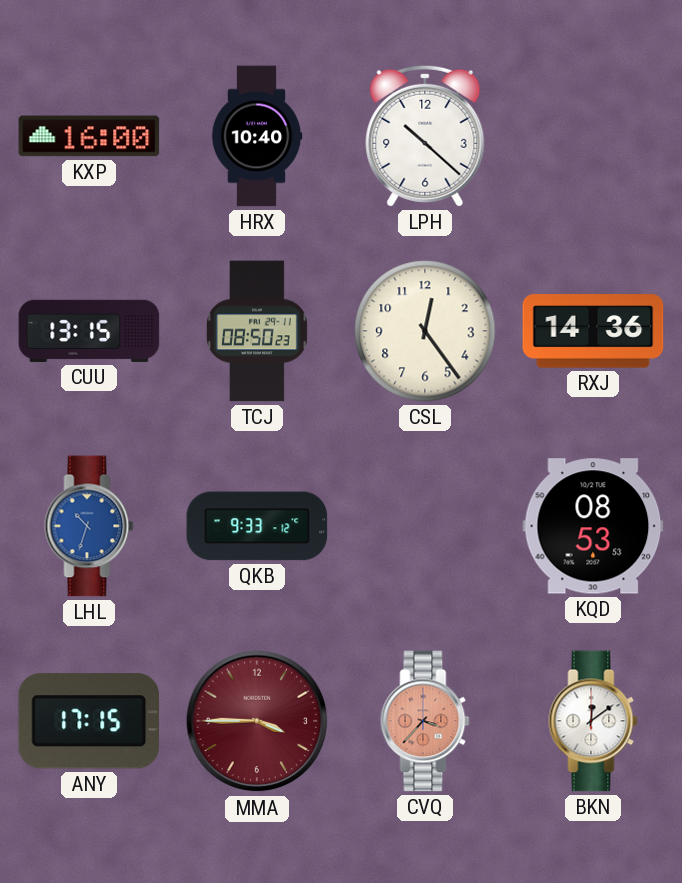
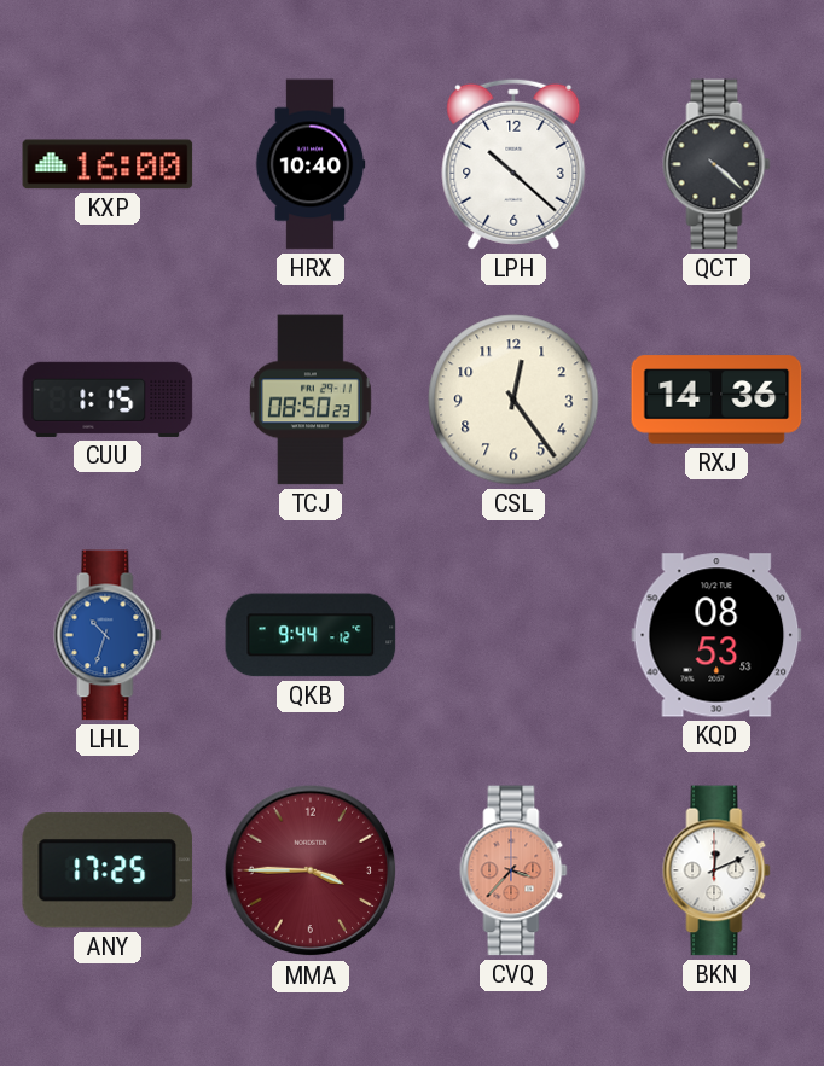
QCT: none -> 4:22 (716, 164)
CUU: 13:15 -> 1:15 (108, 400)
QKB: 9:33 -> 9:44 (311, 635)
ANY: 17:15 -> 17:25 (108, 870)
BKN: 12:09 -> 12:11 (716, 870)
